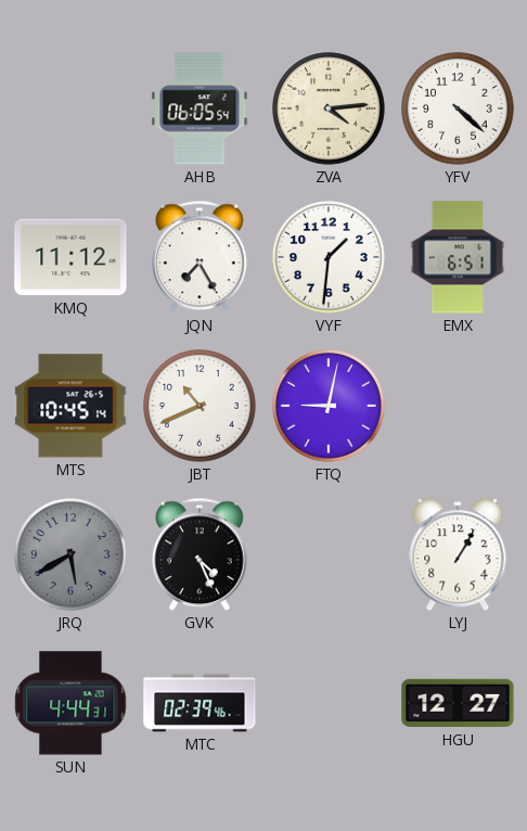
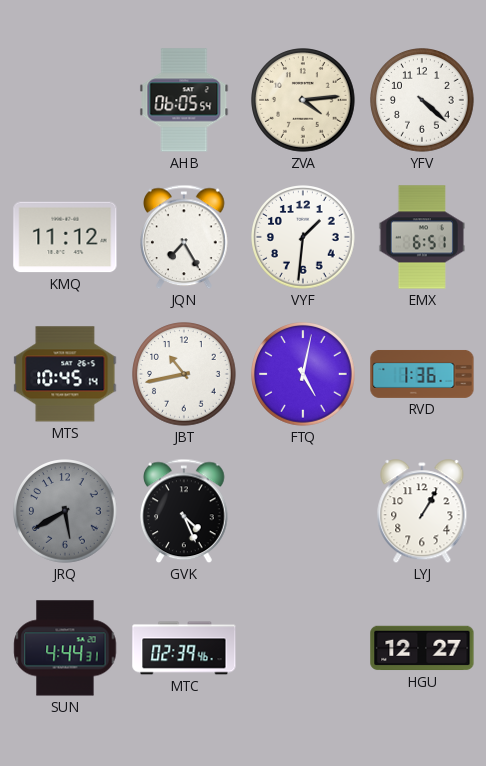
JBT: 10:41 -> 10:43 (184, 374)
FTQ: 9:02 -> 5:02 (303, 374)
RVD: none -> 1:36 (422, 374)
